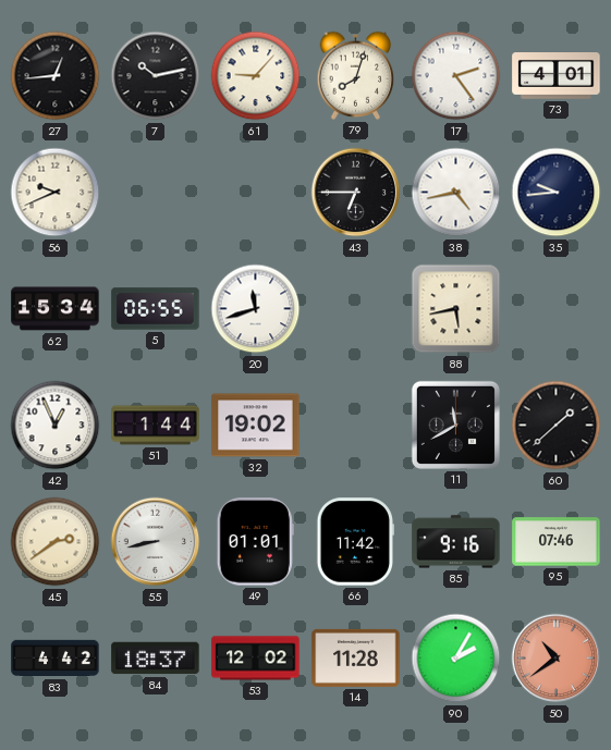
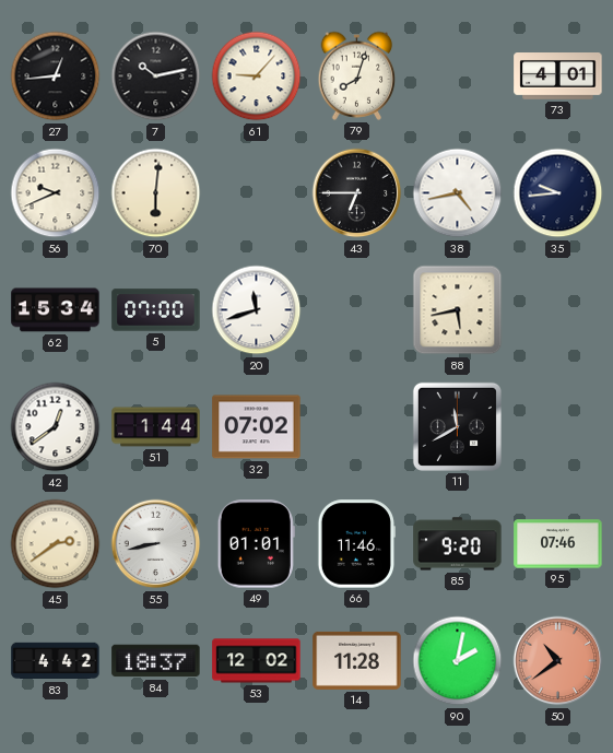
17: 2:24 -> none (456, 76)
70: none -> 6:01 (156, 193)
5: 06:55 -> 07:00 (156, 310)
42: 12:56 -> 12:39 (56, 427)
32: 19:02 -> 07:02 (257, 427)
60: 1:38 -> none (557, 426)
66: 11:42 -> 11:46 (356, 544)
85: 9:16 -> 9:20 (458, 544)
90: 2:05 -> 2:02 (458, 661)
